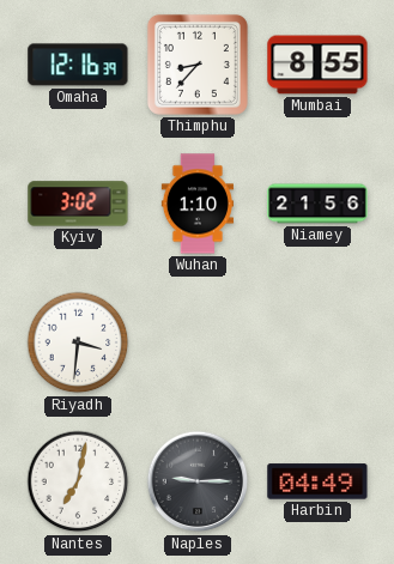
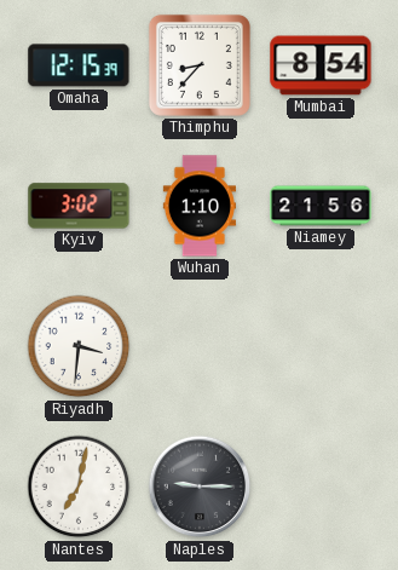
Omaha: 12:16 -> 12:15 (79, 65)
Mumbai: 8:55 -> 8:54 (321, 65)
Harbin: 04:49 -> none (317, 481)
